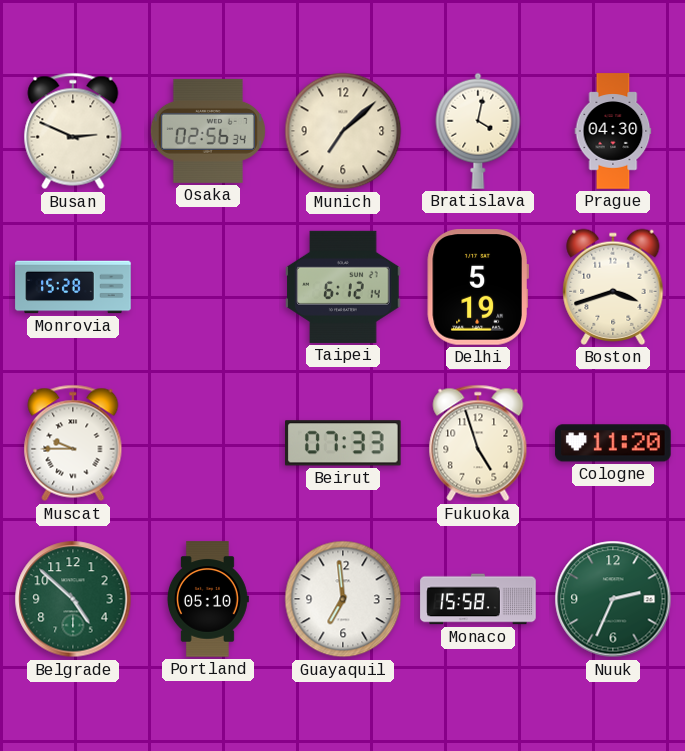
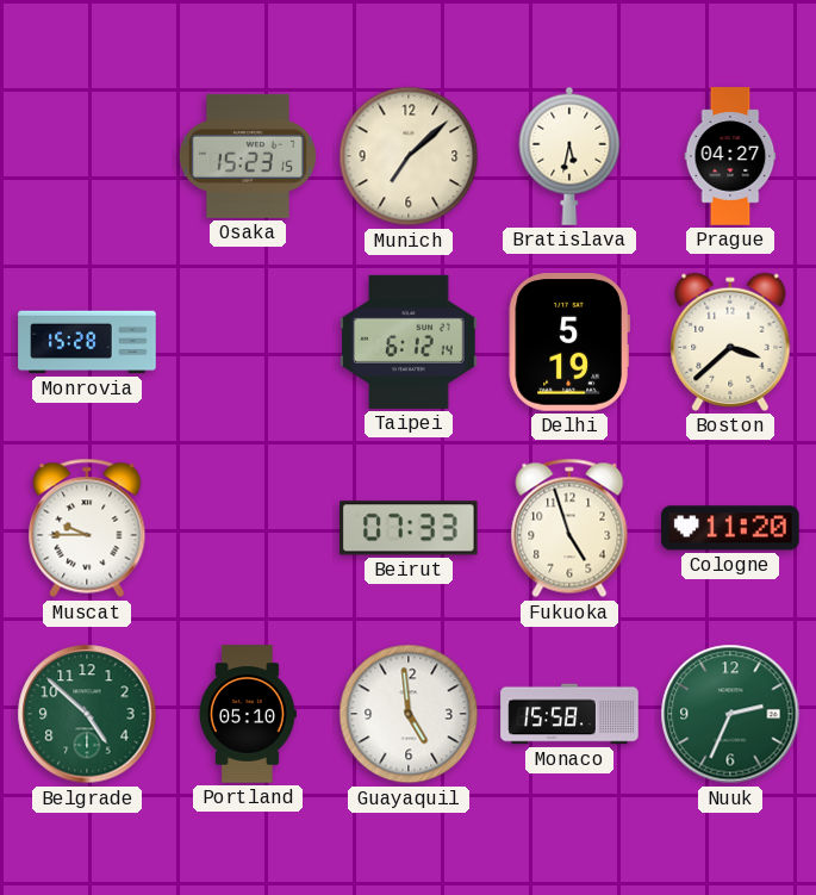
Busan: 2:49 -> none (73, 131)
Osaka: 02:56 -> 15:23 (248, 156)
Bratislava: 4:02 -> 5:32 (569, 156)
Prague: 04:30 -> 04:27 (730, 156)
Boston: 3:42 -> 3:38 (730, 342)
Guayaquil: 6:59 -> 4:59 (409, 714)
